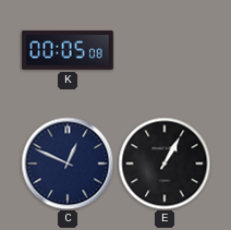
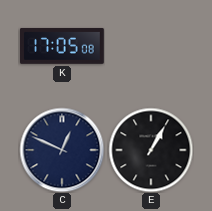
K: 00:05 -> 17:05 (63, 46)
